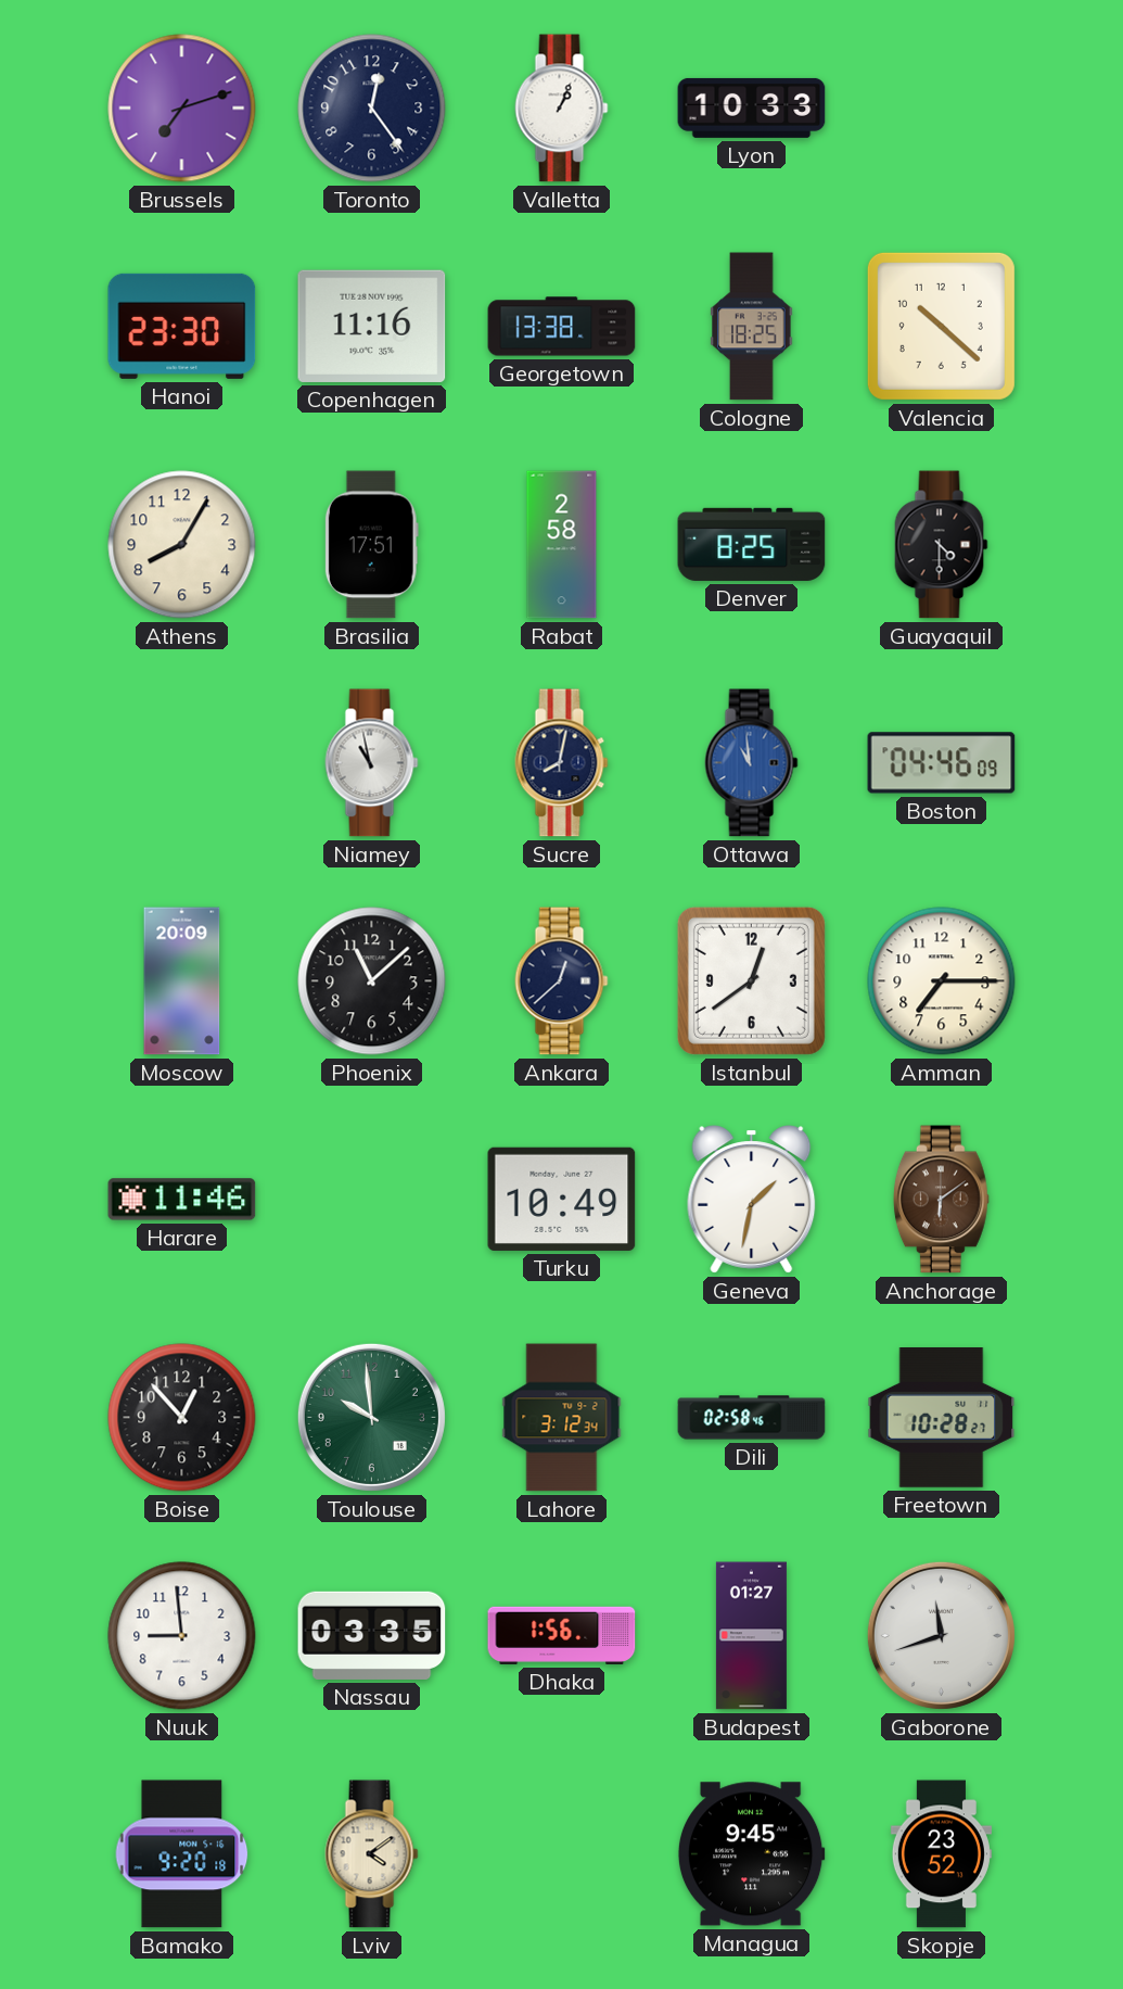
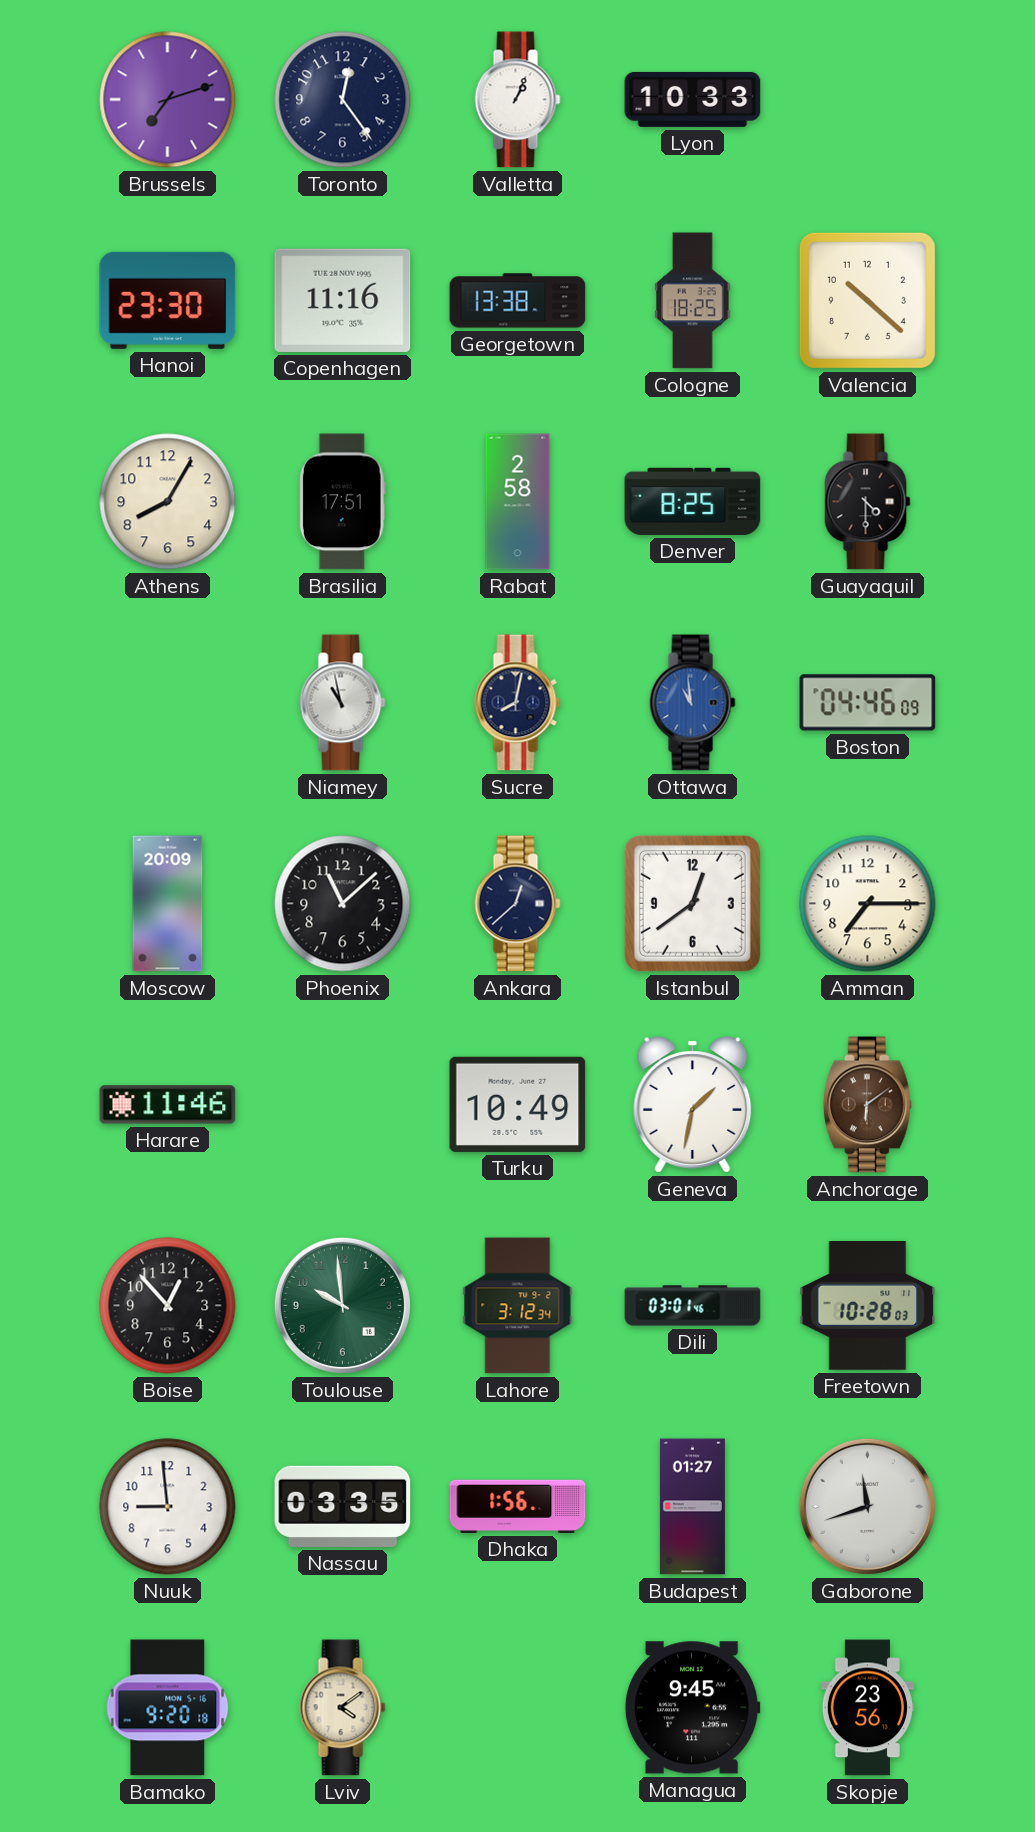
Dili: 02:58 -> 03:01 (693, 1306)
Freetown: 10:28:27 -> 10:28:03 (868, 1306)
Skopje: 23:52 -> 23:56 (867, 1708)
